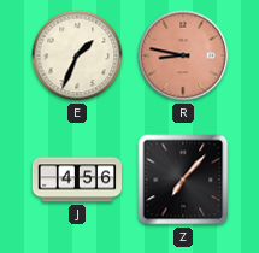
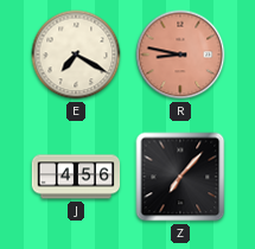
E: 1:34 -> 7:20 (76, 55)
